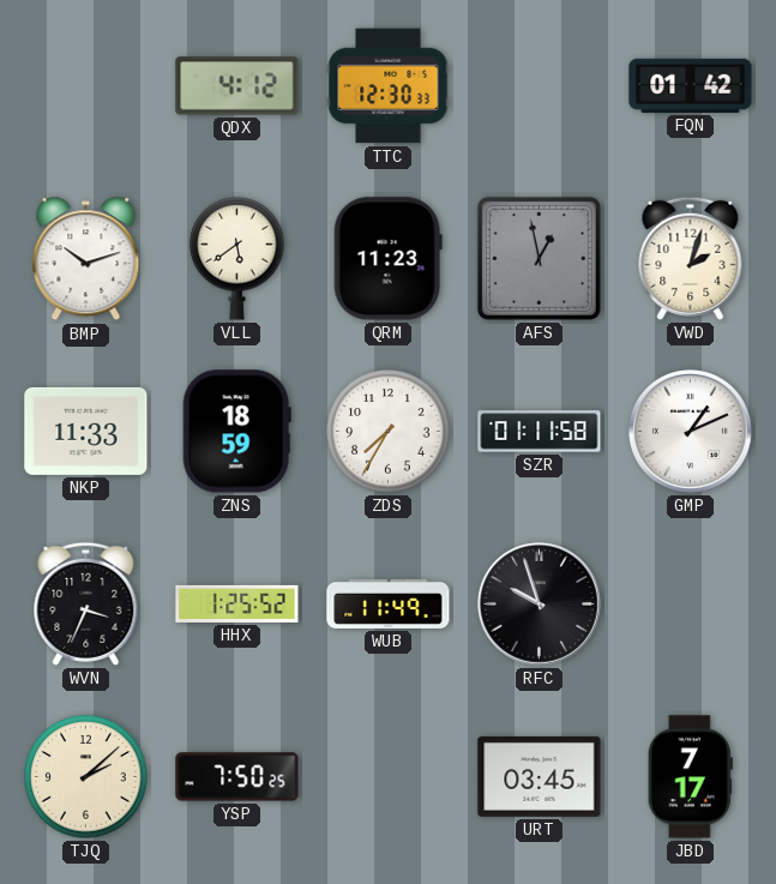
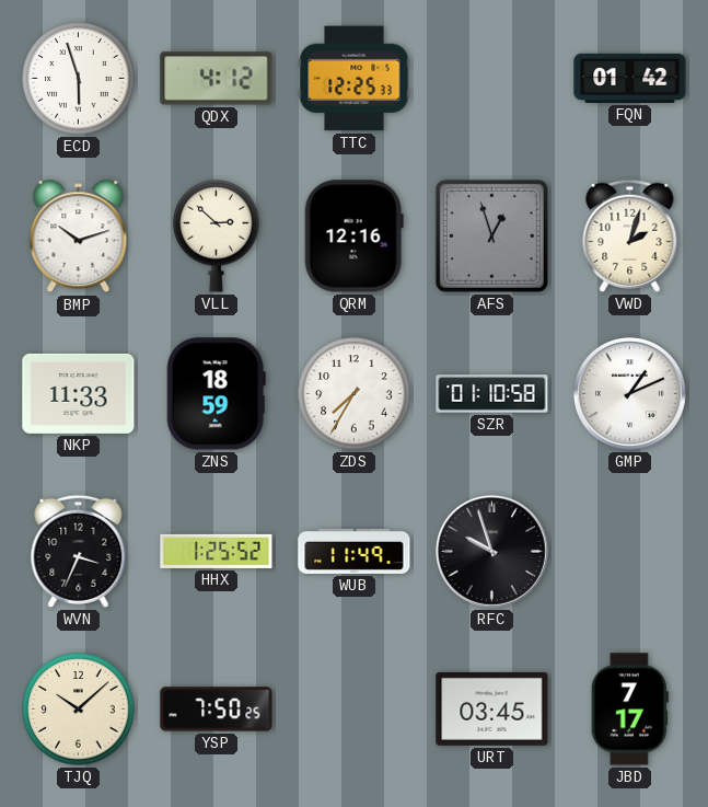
ECD: none -> 5:57 (79, 79)
TTC: 12:30 -> 12:25 (355, 79)
VLL: 5:39 -> 2:52 (217, 235)
QRM: 11:23 -> 12:16 (353, 237)
AFS: 12:58 -> 12:57 (491, 235)
SZR: 01:11 -> 01:10 (492, 394)
TJQ: 2:08 -> 10:08 (79, 710)
